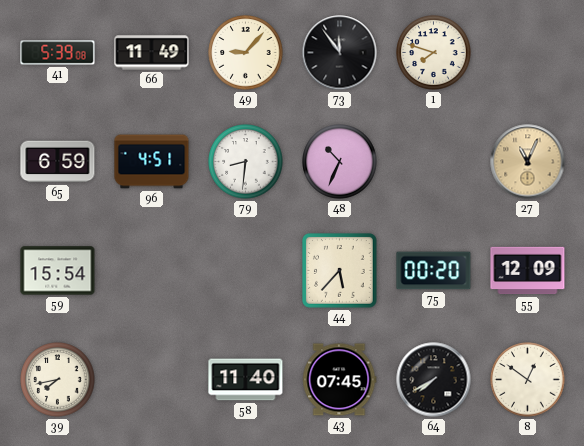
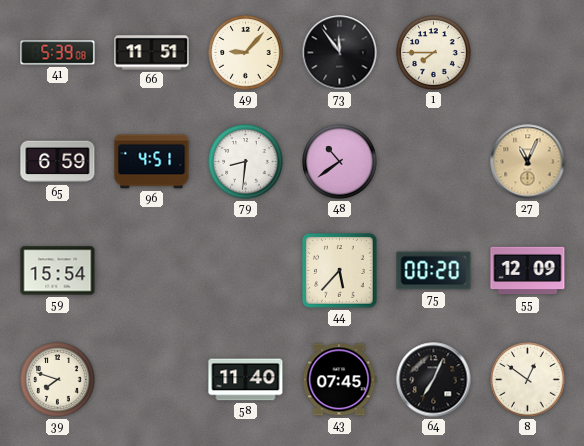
66: 11:49 -> 11:51 (152, 53)
1: 7:48 -> 7:45 (434, 53)
48: 10:34 -> 10:39 (340, 162)
39: 7:43 -> 7:48 (58, 380)
64: 7:40 -> 7:04 (434, 380)
